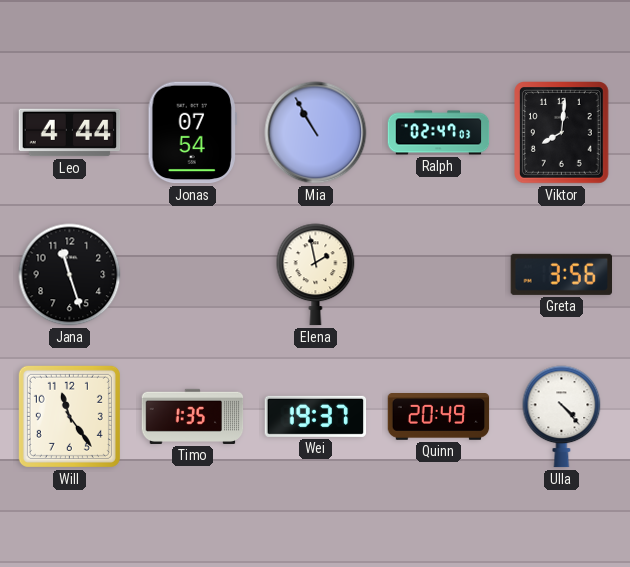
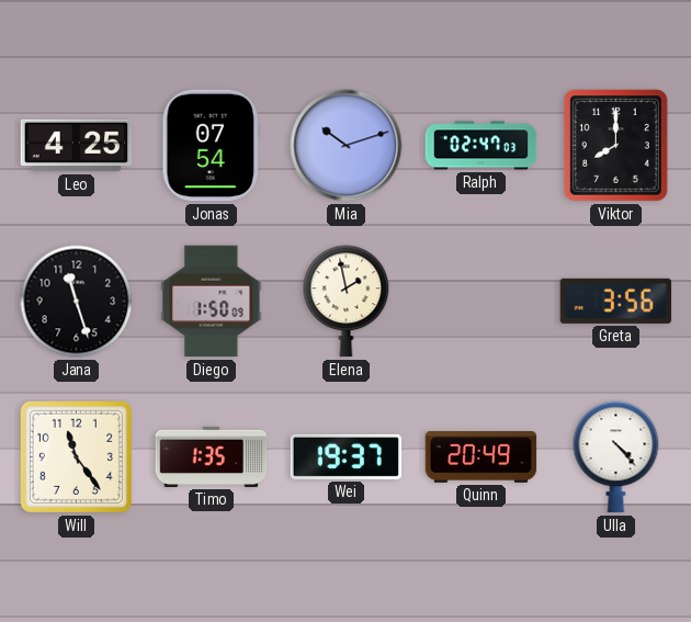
Leo: 4:44 -> 4:25 (77, 146)
Mia: 10:55 -> 10:12 (347, 146)
Viktor: 8:01 -> 8:00 (616, 146)
Diego: none -> 1:50 (212, 302)
